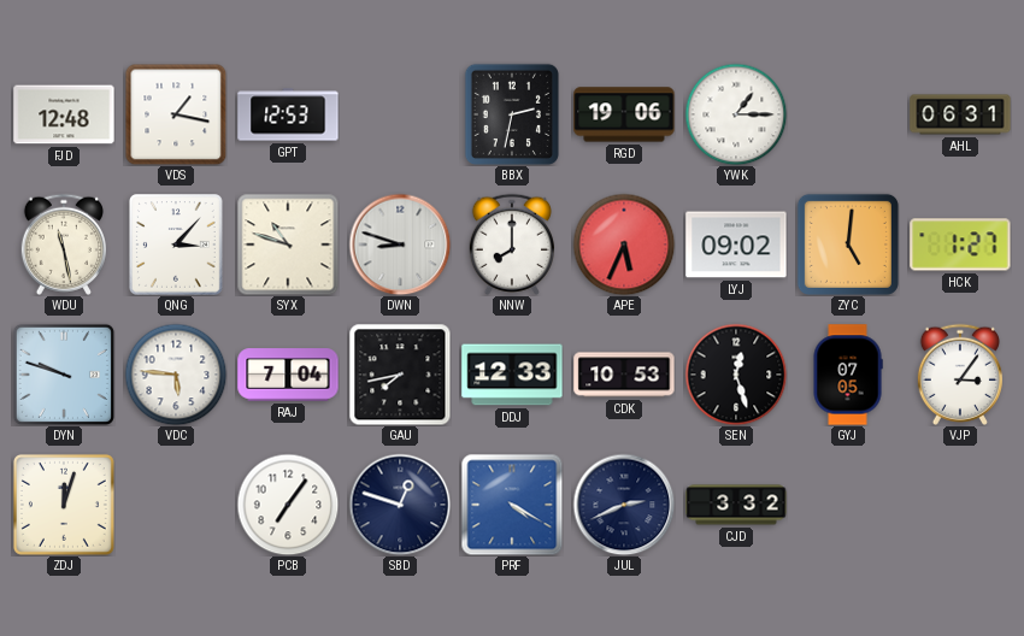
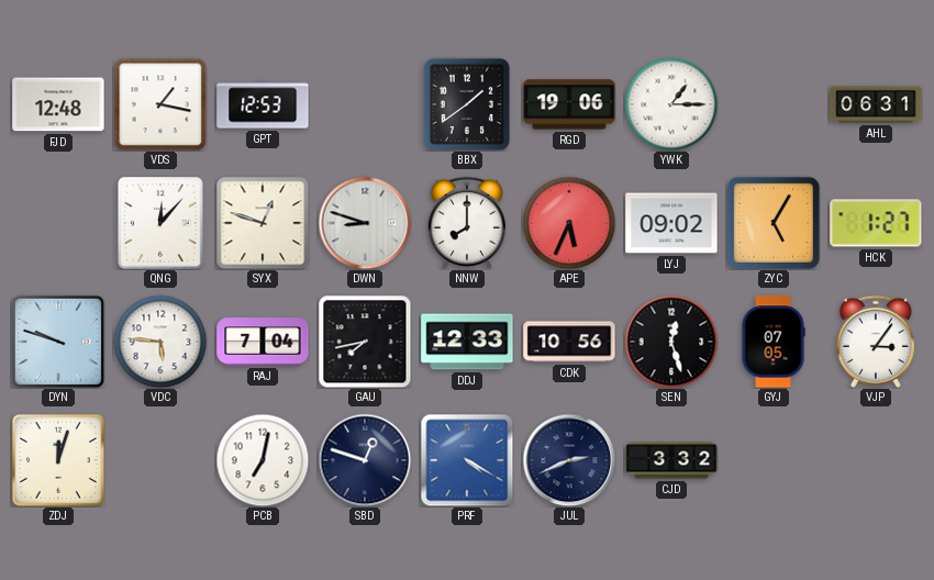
BBX: 2:32 -> 1:39 (467, 104)
WDU: 11:28 -> none (64, 245)
QNG: 3:07 -> 12:07 (162, 224)
SYX: 10:48 -> 12:48 (263, 223)
ZYC: 5:01 -> 5:05 (774, 223)
CDK: 10:53 -> 10:56 (569, 342)
PCB: 7:06 -> 7:02 (263, 460)
